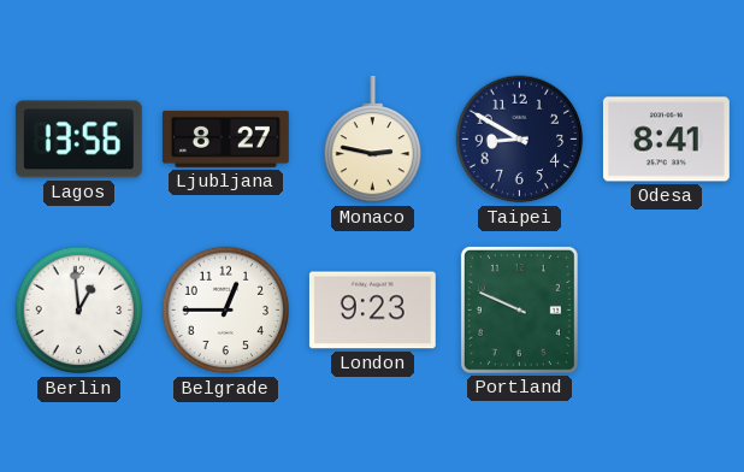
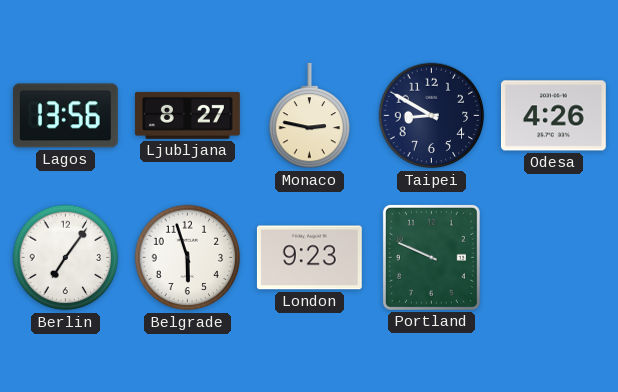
Odesa: 8:41 -> 4:26 (553, 116)
Berlin: 12:59 -> 7:06 (66, 258)
Belgrade: 12:45 -> 5:57 (188, 258)
